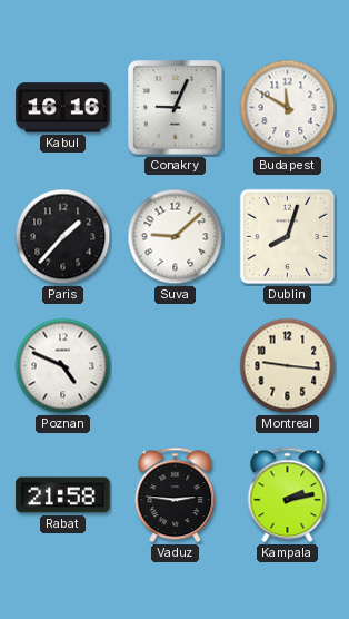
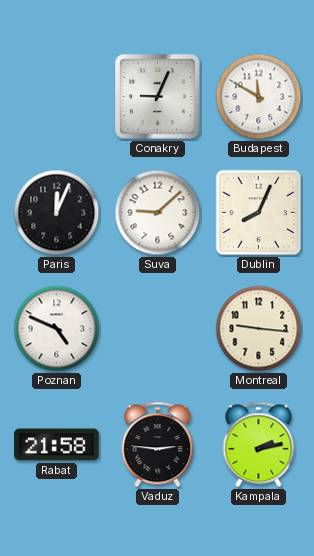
Kabul: 16:16 -> none (63, 108)
Paris: 1:37 -> 12:04 (57, 213)
Dublin: 8:03 -> 8:04 (259, 213)
